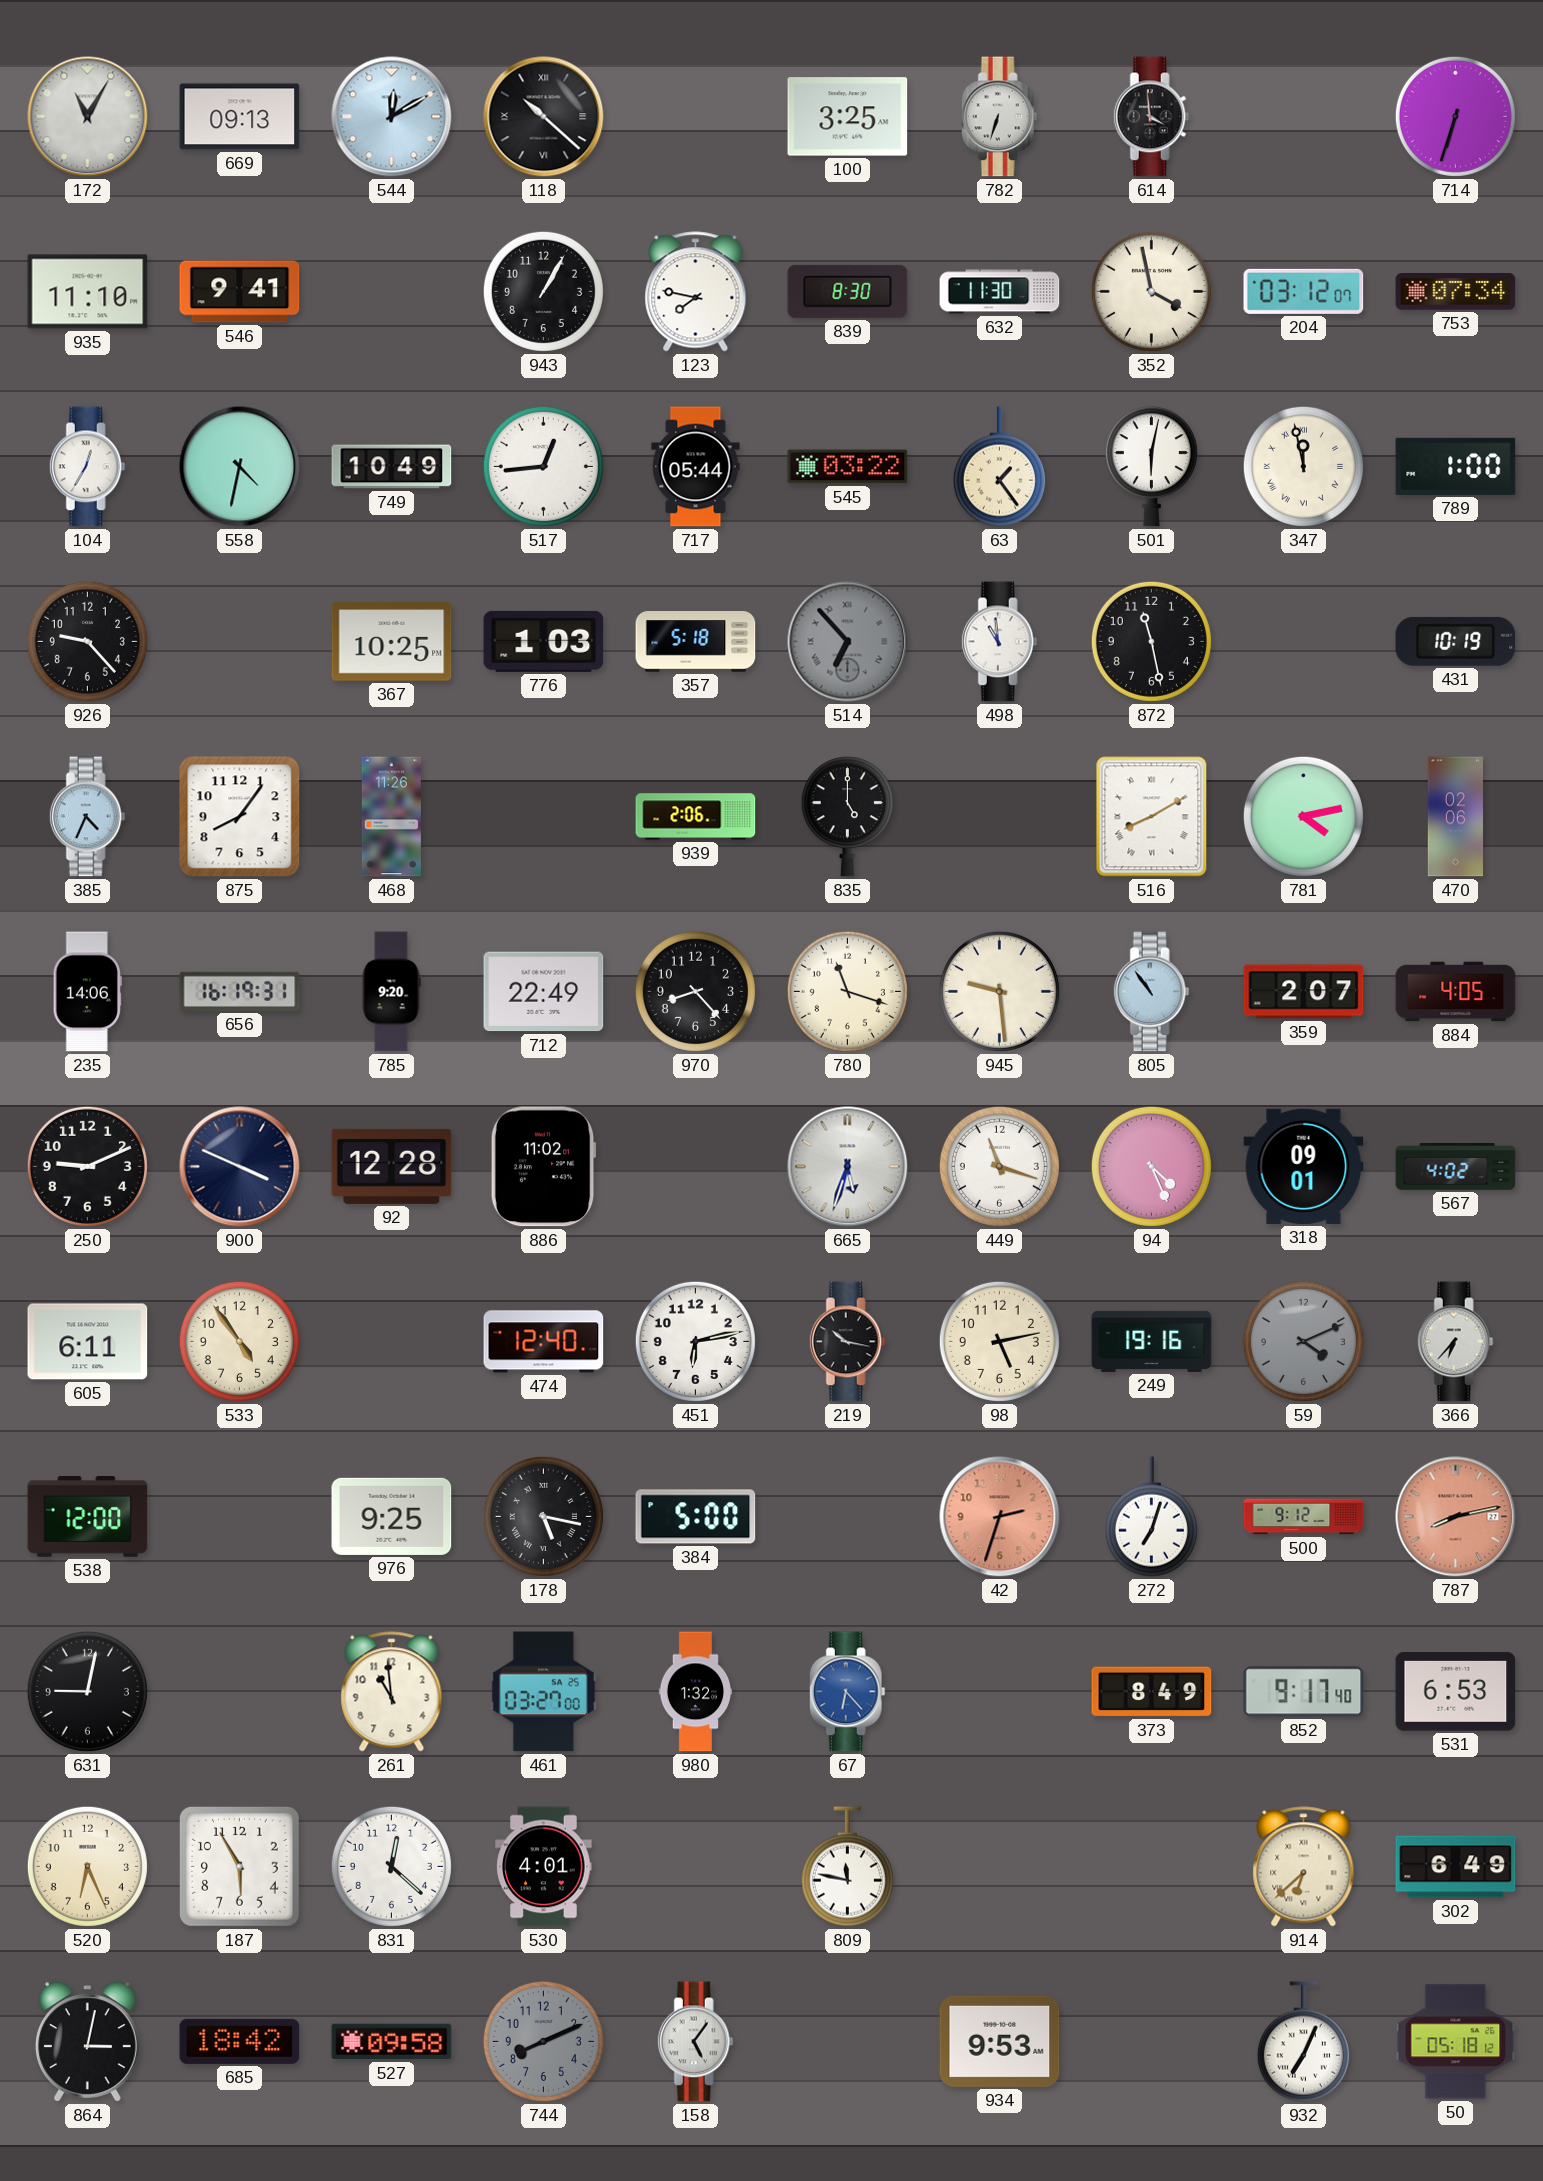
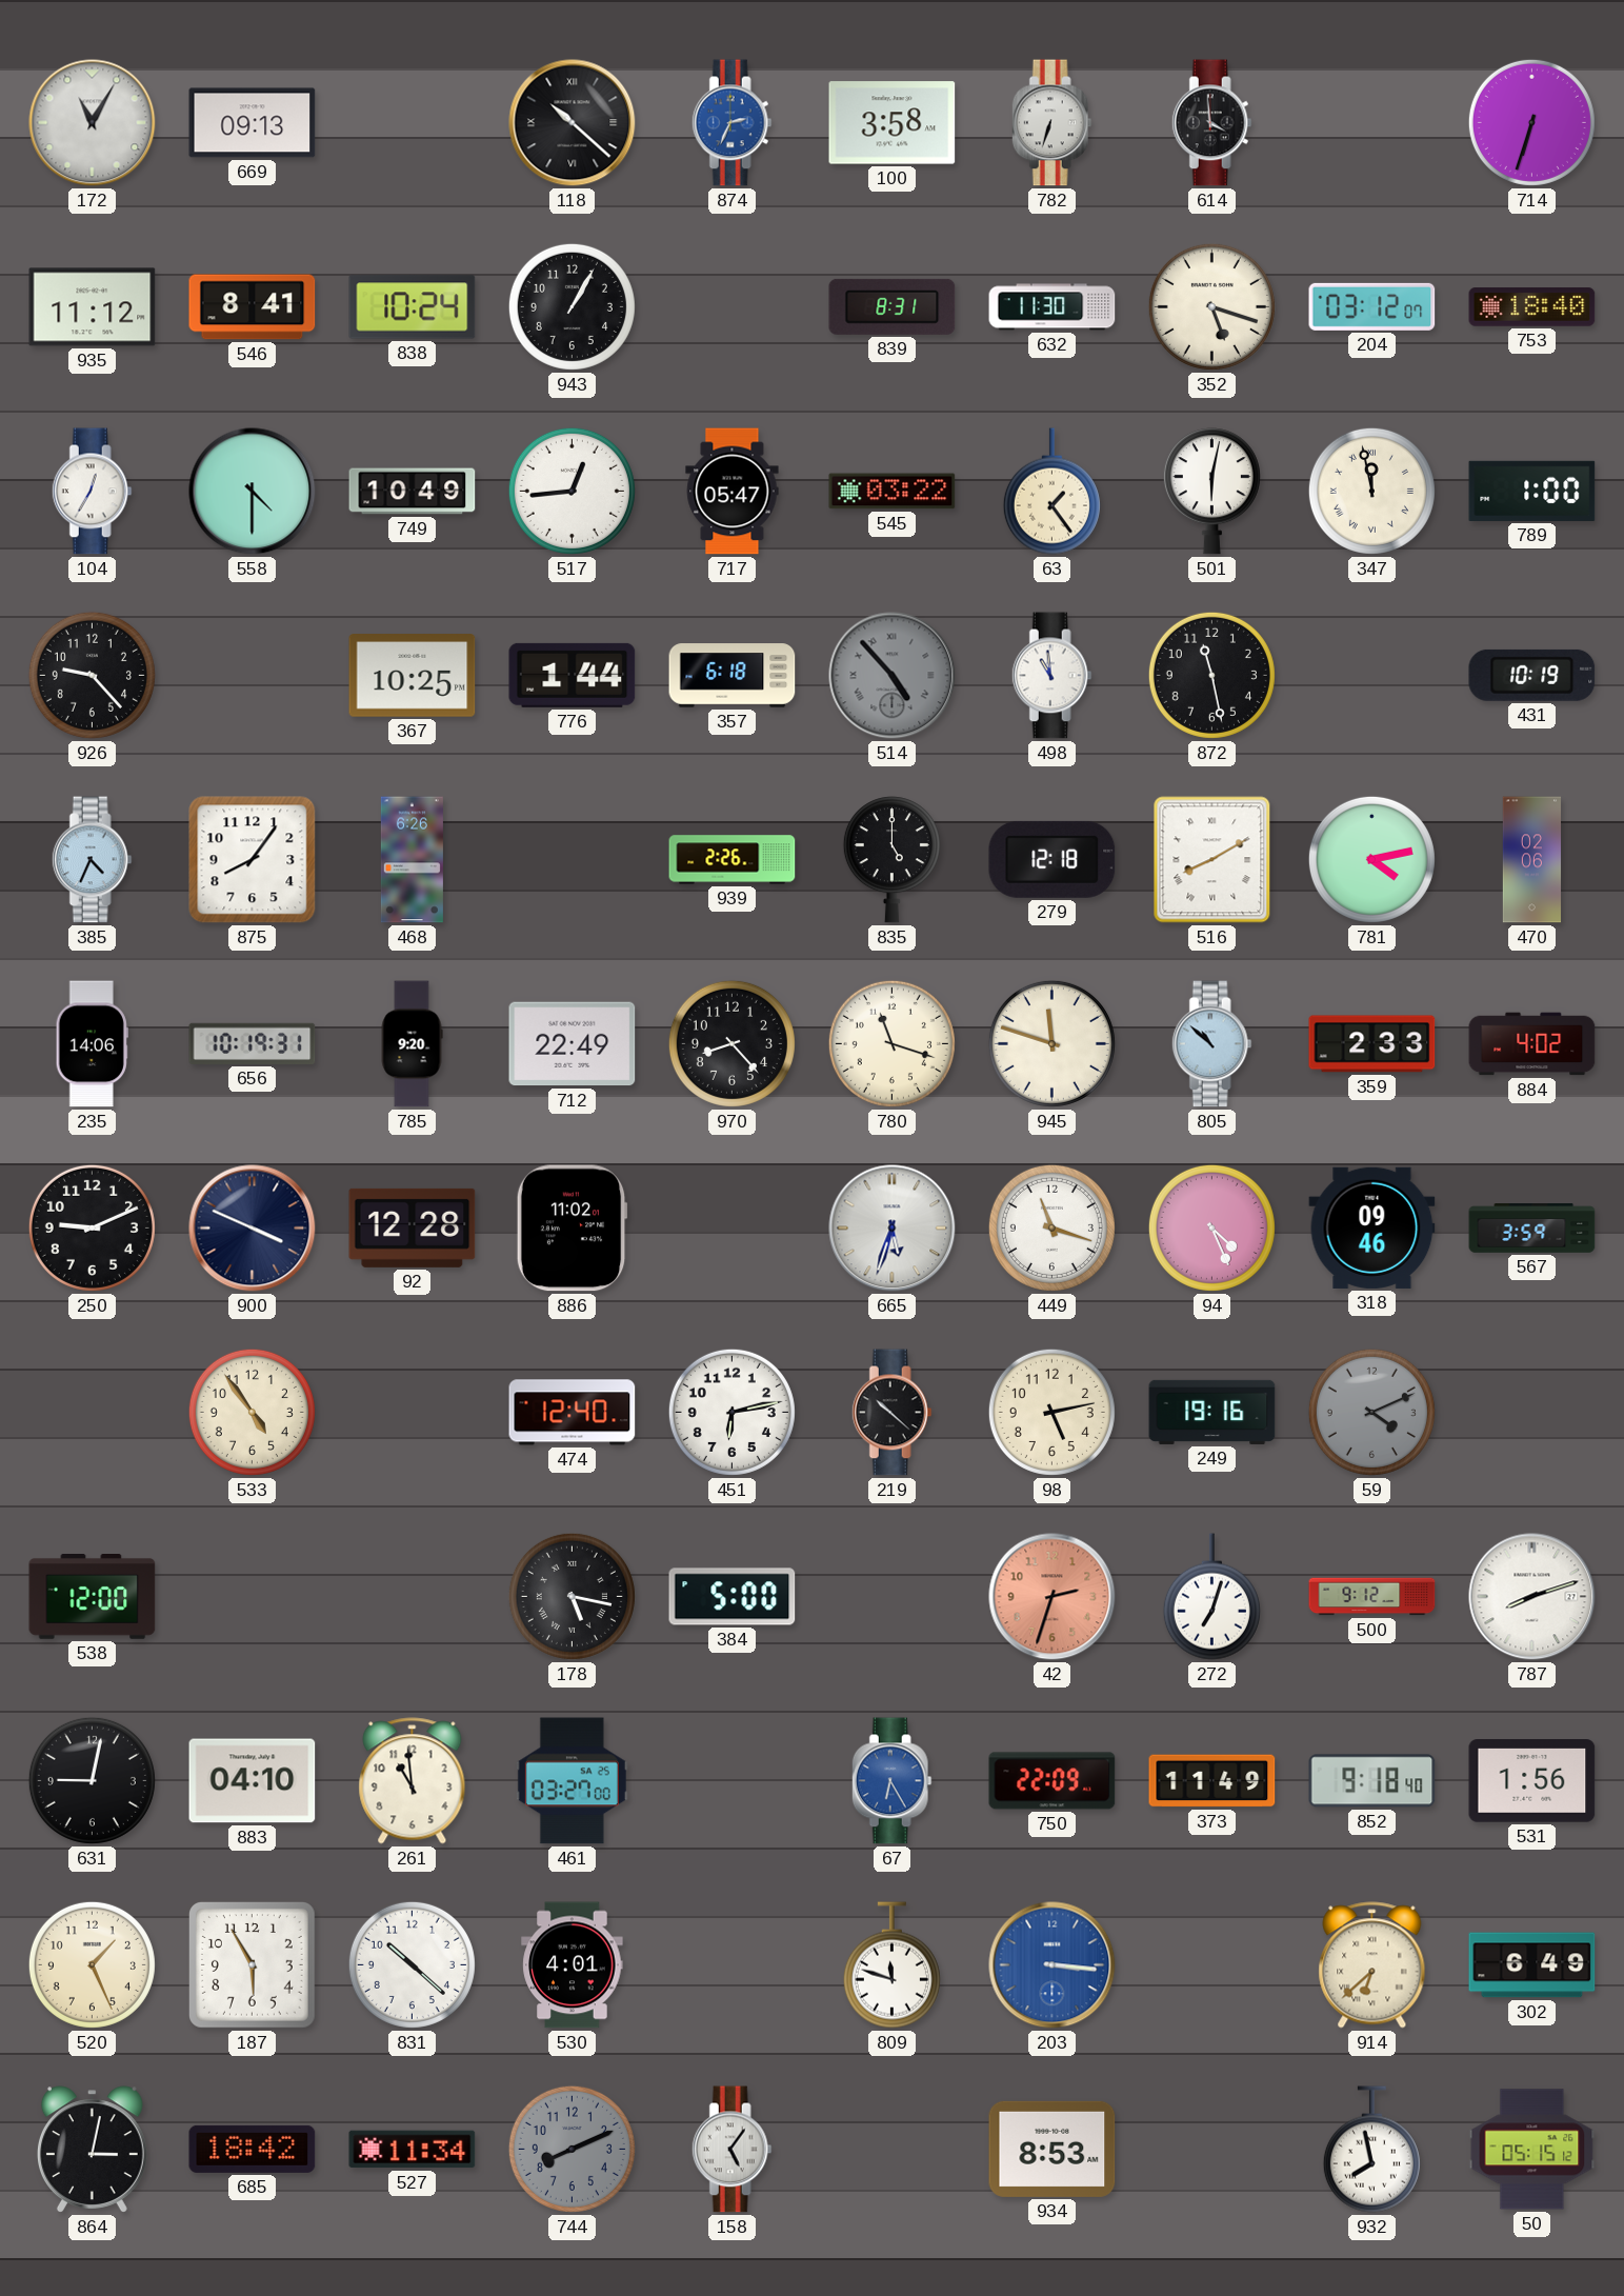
544: 12:10 -> none (392, 117)
874: none -> 2:34 (731, 123)
100: 3:25 -> 3:58 (893, 123)
935: 11:10 -> 11:12 (93, 307)
546: 9:41 -> 8:41 (253, 307)
838: none -> 10:24 (413, 307)
123: 7:47 -> none (696, 292)
839: 8:30 -> 8:31 (893, 306)
352: 3:58 -> 5:18 (1211, 306)
753: 07:34 -> 18:40 (1532, 307)
558: 4:32 -> 4:30 (253, 492)
717: 05:44 -> 05:47 (733, 492)
776: 1:03 -> 1:44 (573, 675)
357: 5:18 -> 6:18 (733, 676)
514: 6:53 -> 4:53 (893, 676)
468: 11:26 -> 6:26 (412, 860)
939: 2:06 -> 2:26 (733, 860)
279: none -> 12:18 (1052, 859)
656: 16:19 -> 10:19 (253, 1043)
945: 9:29 -> 11:48 (1051, 1043)
805: 10:54 -> 10:52 (1211, 1044)
359: 2:07 -> 2:33 (1372, 1044)
884: 4:05 -> 4:02 (1532, 1044)
318: 09:01 -> 09:46 (1372, 1227)
567: 4:02 -> 3:59 (1532, 1229)
605: 6:11 -> none (88, 1342)
219: 10:17 -> 10:22 (891, 1413)
366: 6:37 -> none (1455, 1342)
976: 9:25 -> none (392, 1516)
787: 8:13 -> 8:12 (1532, 1597)
787 dial: salmon -> white (1532, 1597)
883: none -> 04:10 (253, 1781)
980: 1:32 -> none (696, 1692)
67: 6:23 -> 6:25 (891, 1781)
750: none -> 22:09 (1052, 1781)
373: 8:49 -> 11:49 (1212, 1781)
852: 9:17 -> 9:18 (1372, 1781)
531: 6:53 -> 1:56 (1532, 1781)
520: 6:26 -> 1:26 (92, 1964)
831: 12:22 -> 10:22 (412, 1964)
809: 11:47 -> 11:48 (891, 1965)
203: none -> 3:16 (1052, 1965)
527: 09:58 -> 11:34 (413, 2150)
934: 9:53 -> 8:53 (1052, 2149)
932: 7:04 -> 7:58 (1371, 2150)
50: 05:18 -> 05:15 (1532, 2150)
